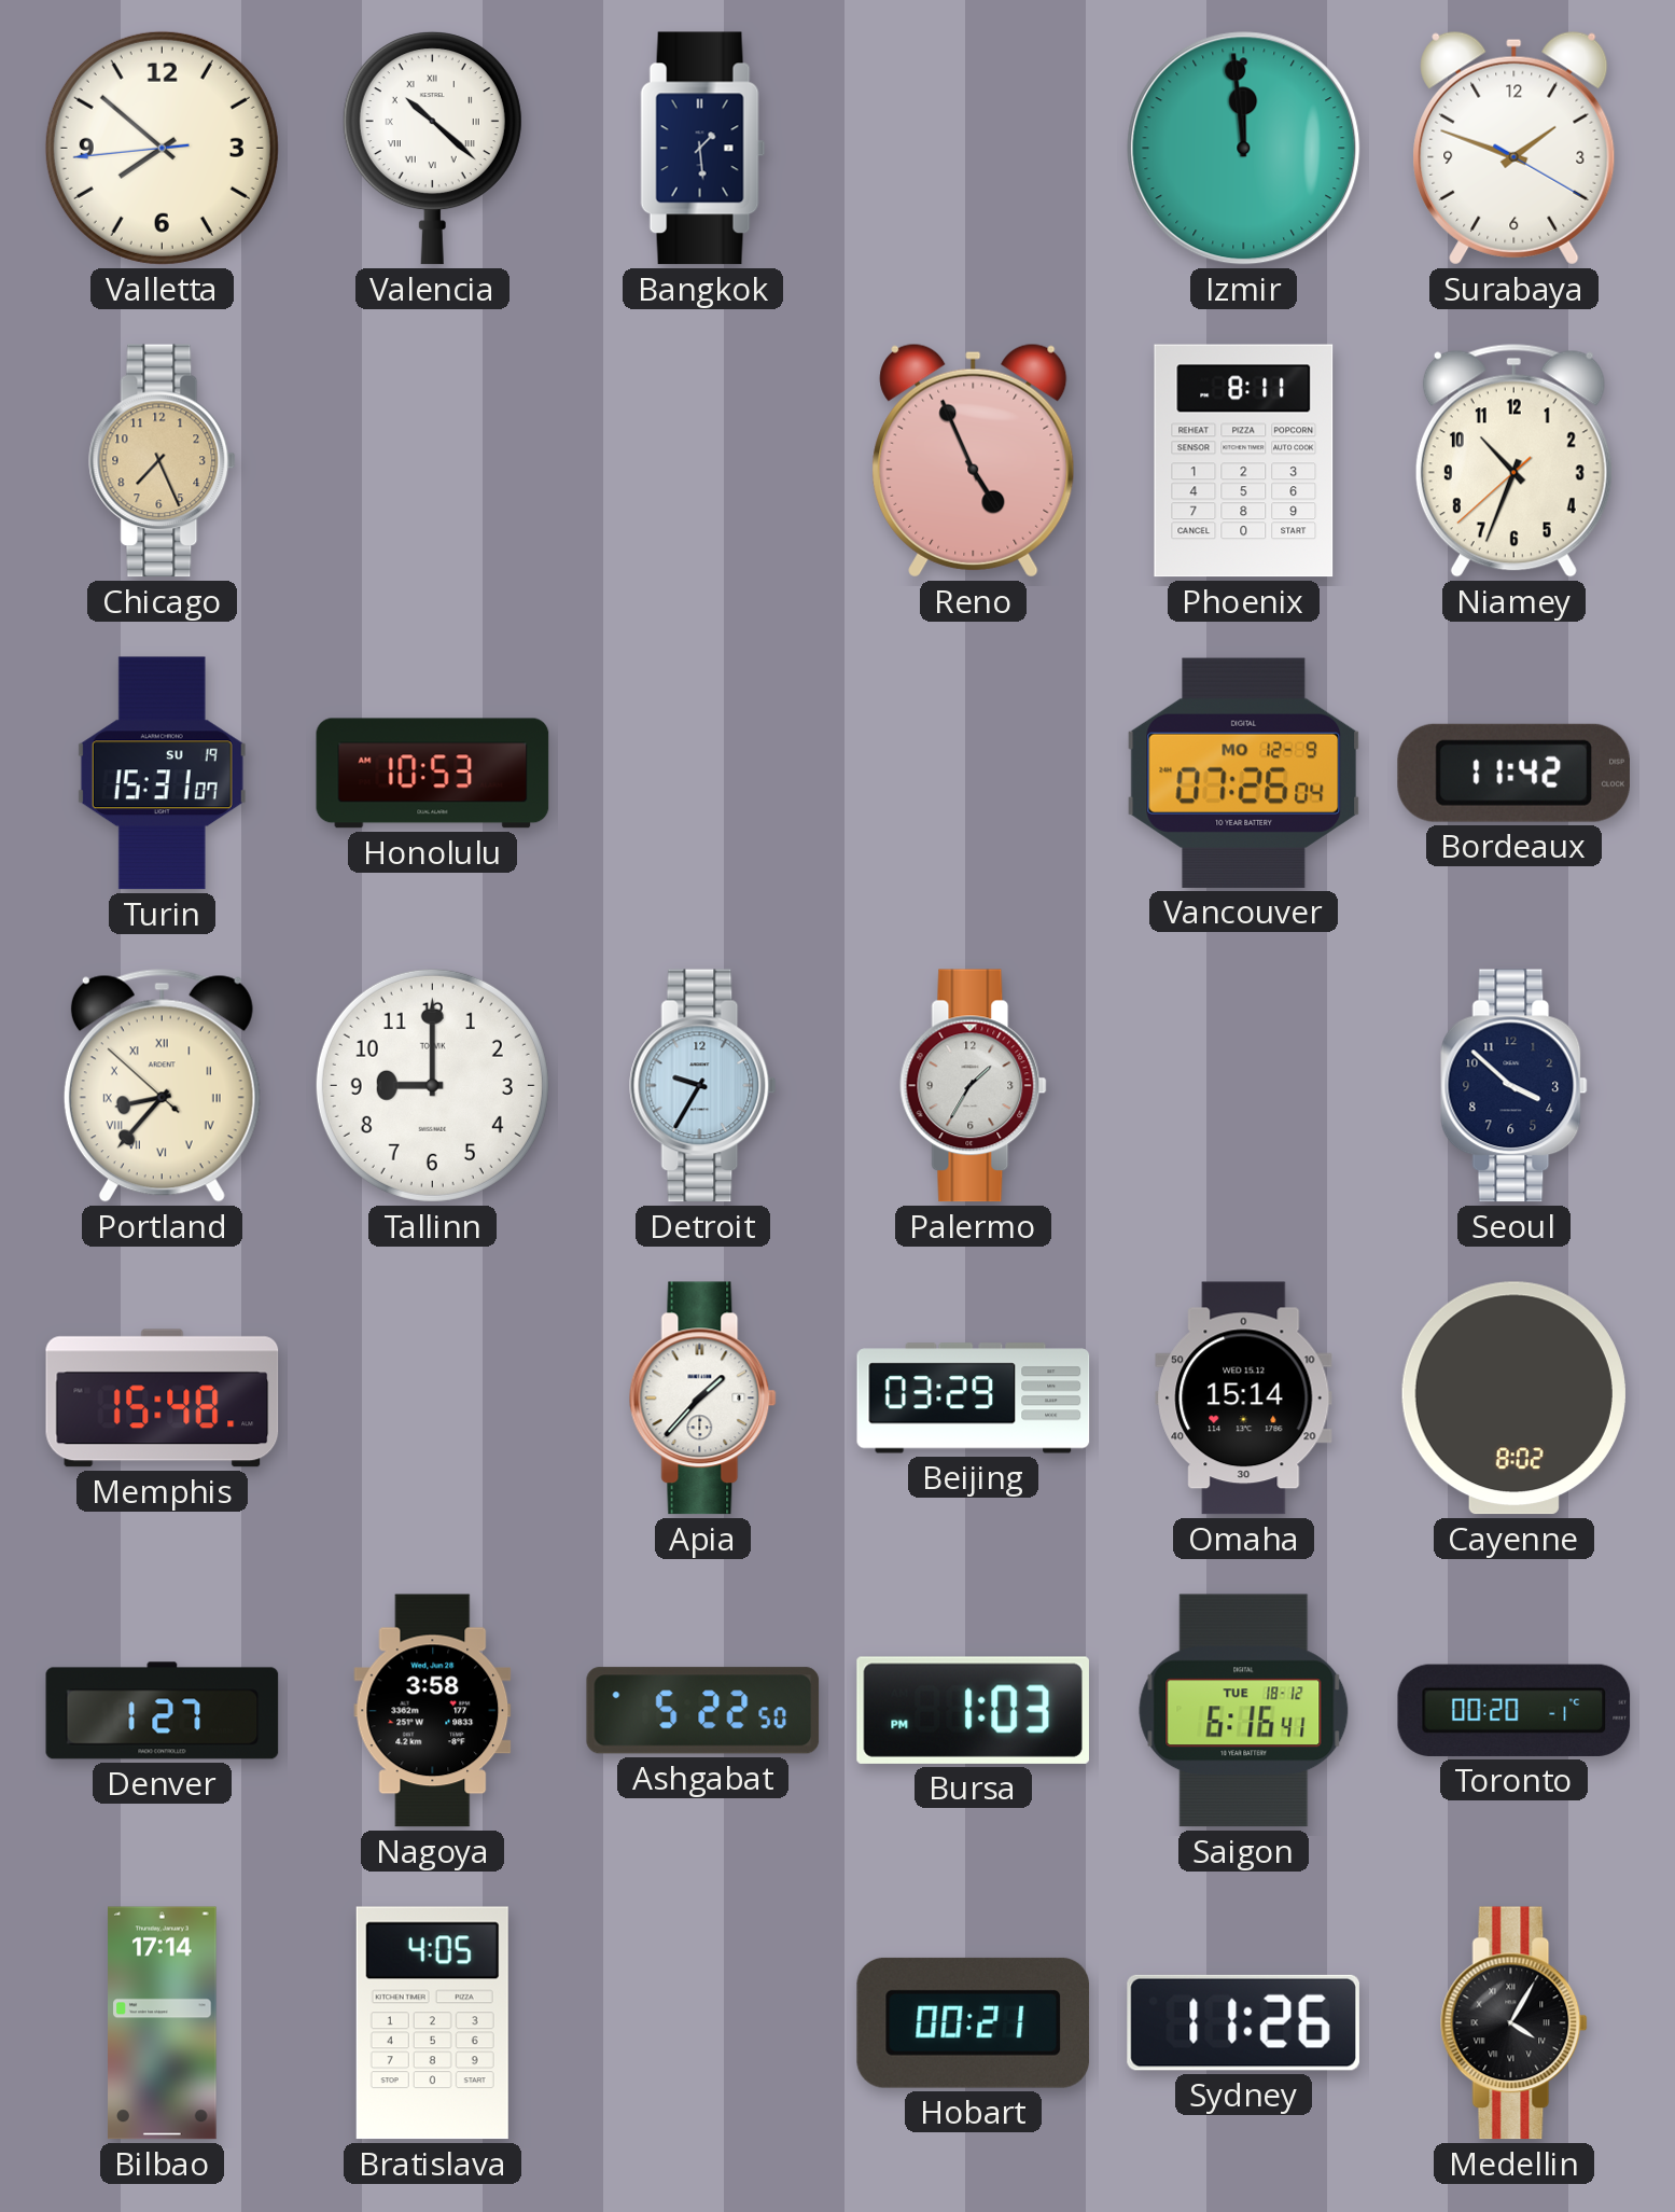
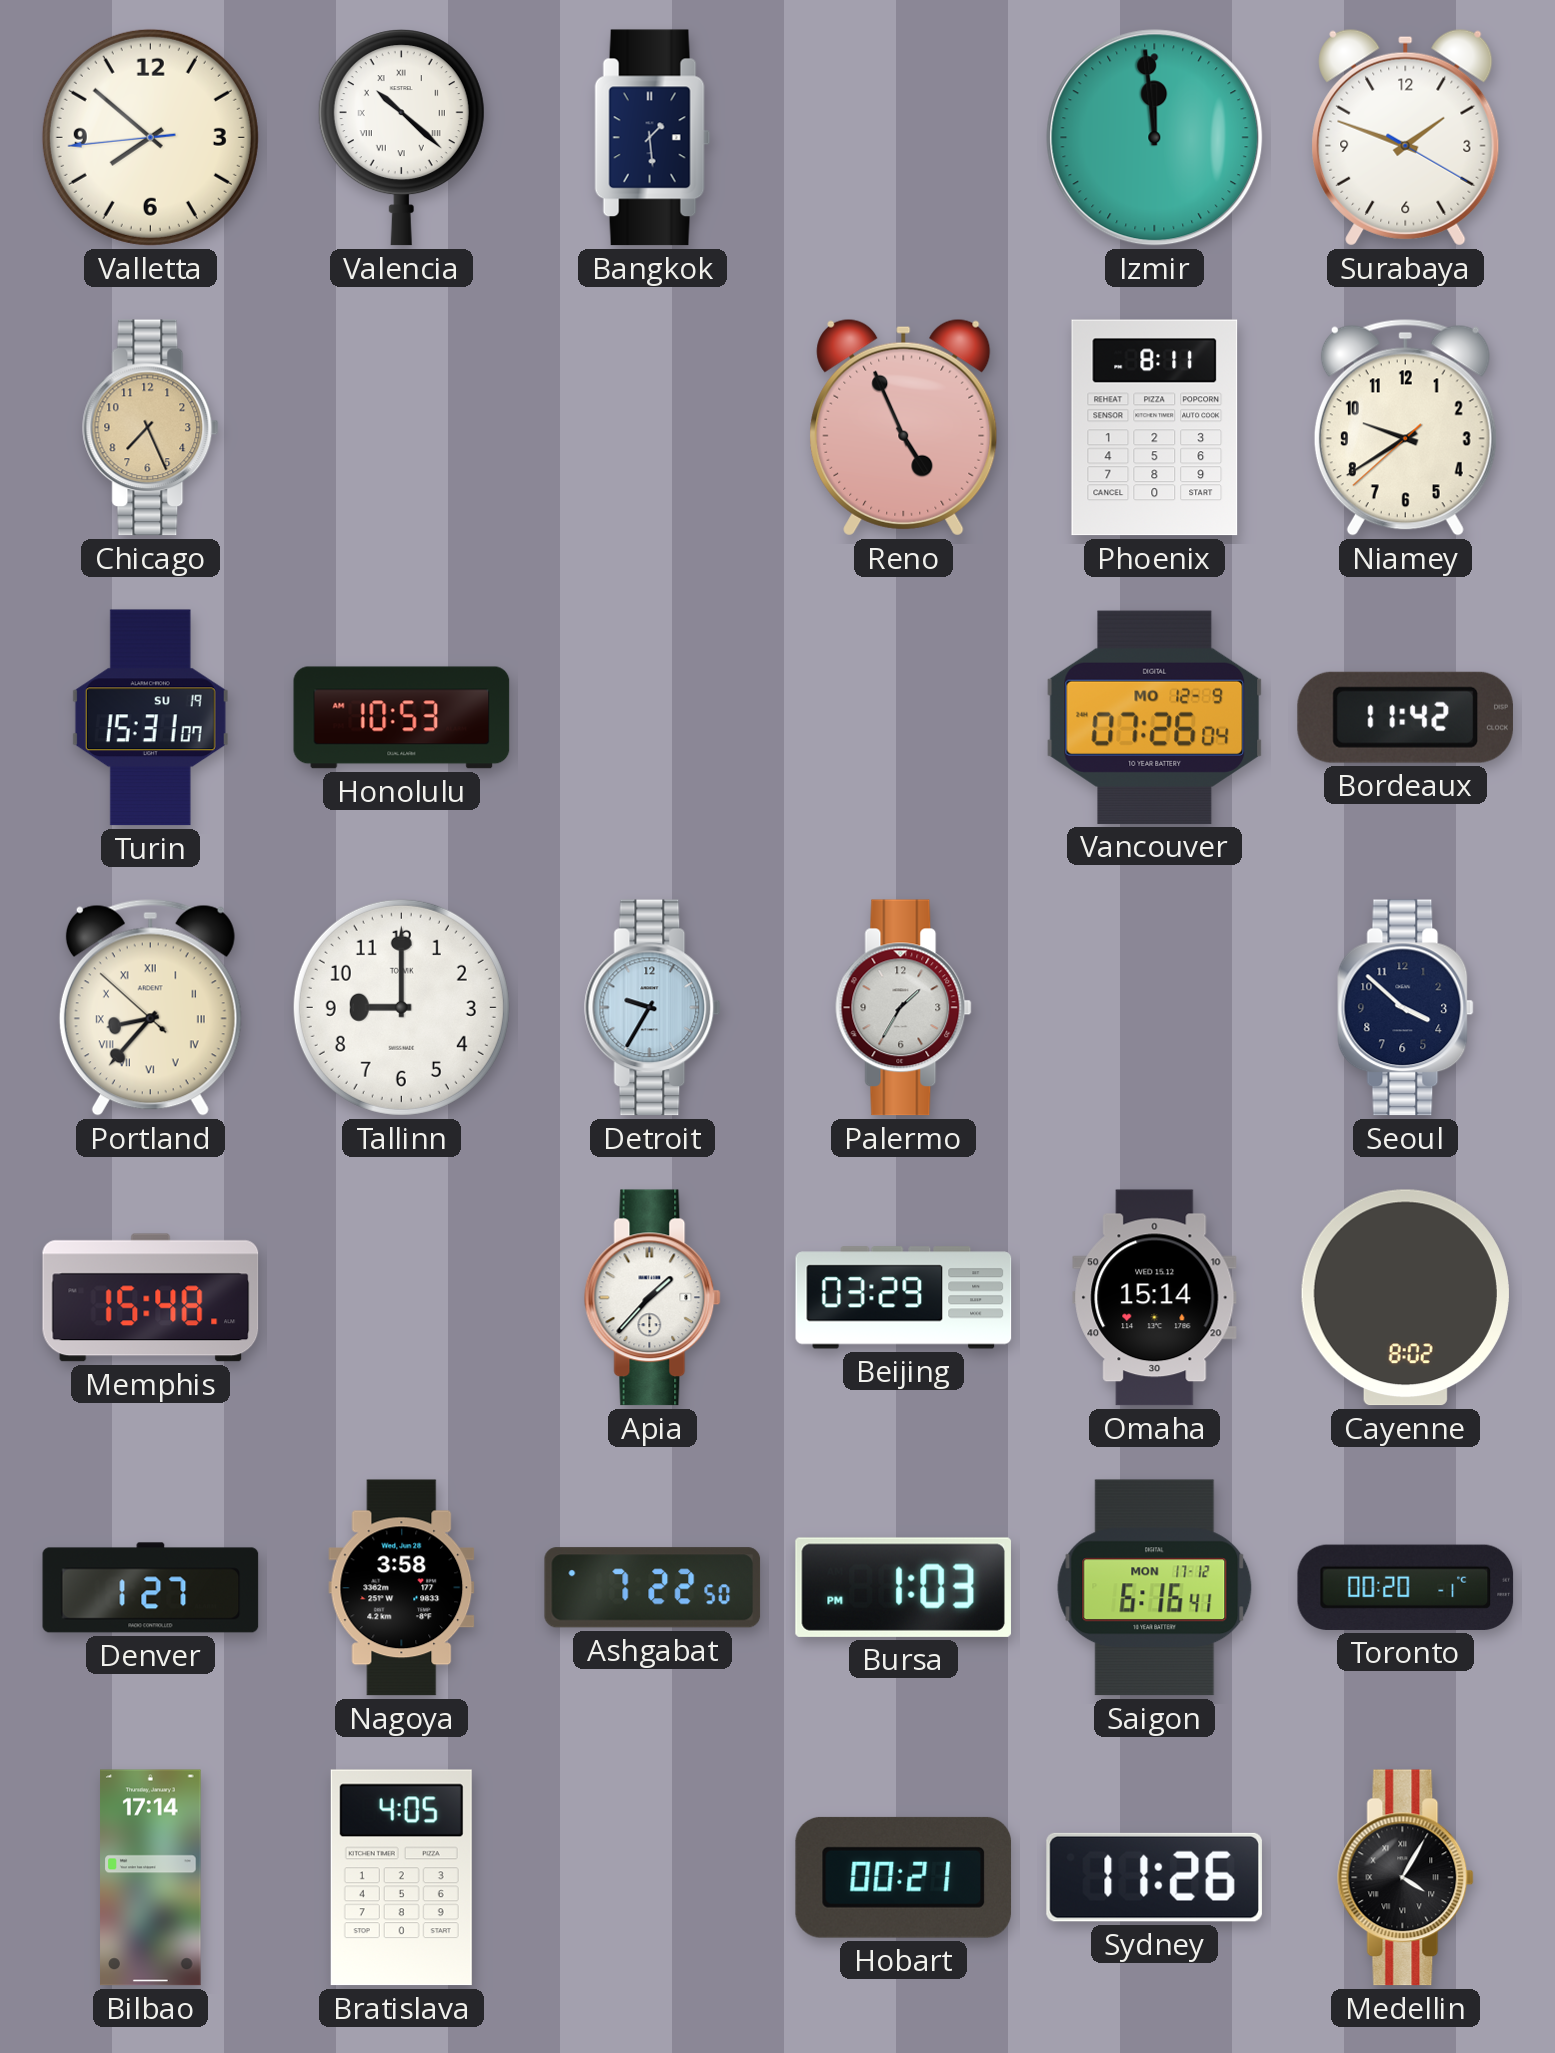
Niamey: 10:33 -> 9:39 (1405, 427)
Ashgabat: 5:22 -> 7:22 (653, 1588)
Saigon date: TUE 18-12 -> MON 17-12 (1155, 1588)
